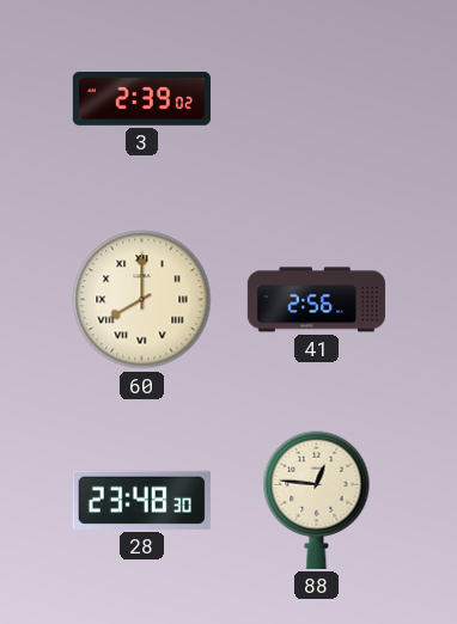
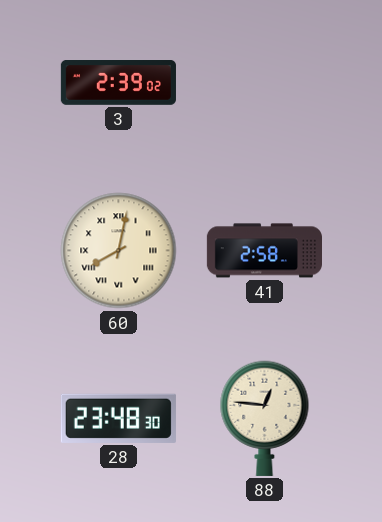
60: 8:00 -> 8:02 (119, 251)
41: 2:56 -> 2:58 (264, 251)
